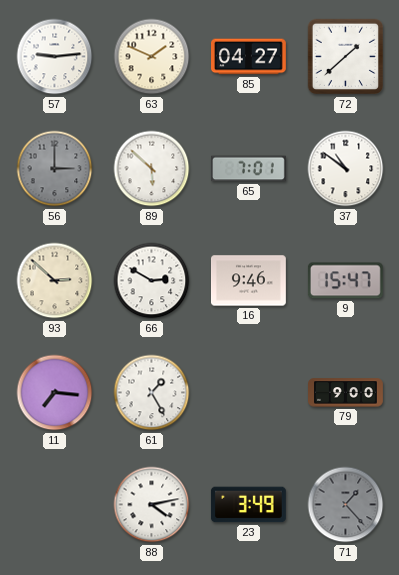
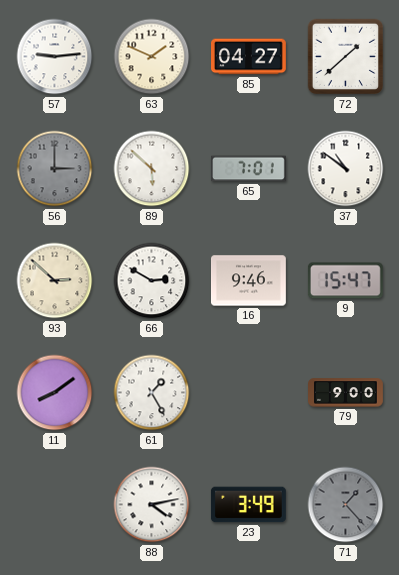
11: 7:16 -> 8:09 (55, 393)
